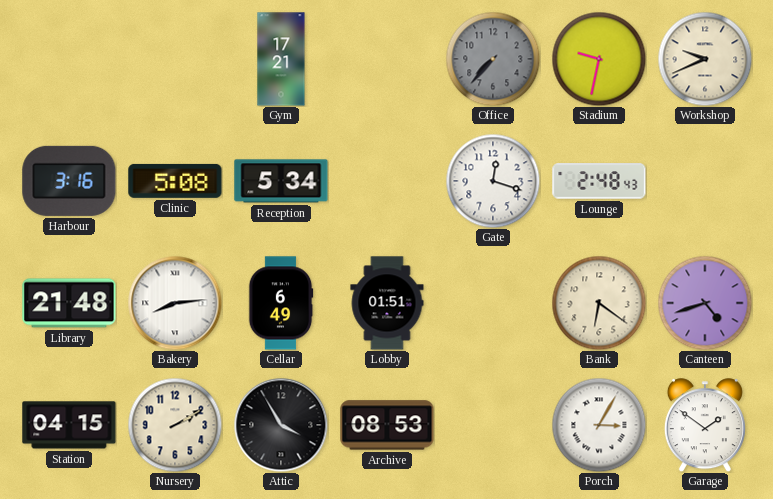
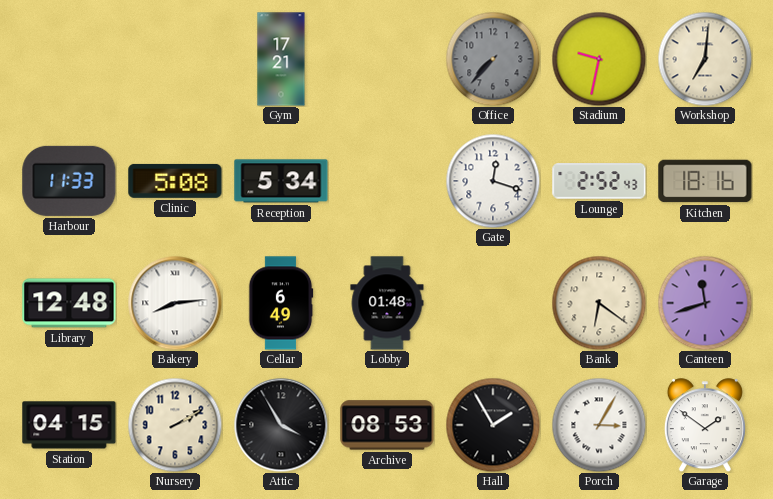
Workshop: 9:41 -> 7:01 (705, 59)
Harbour: 3:16 -> 11:33 (69, 181)
Lounge: 2:48 -> 2:52 (599, 181)
Kitchen: none -> 18:16 (705, 181)
Library: 21:48 -> 12:48 (69, 303)
Lobby: 01:51 -> 01:48 (387, 303)
Canteen: 4:42 -> 11:42 (705, 303)
Hall: none -> 1:55 (493, 425)
